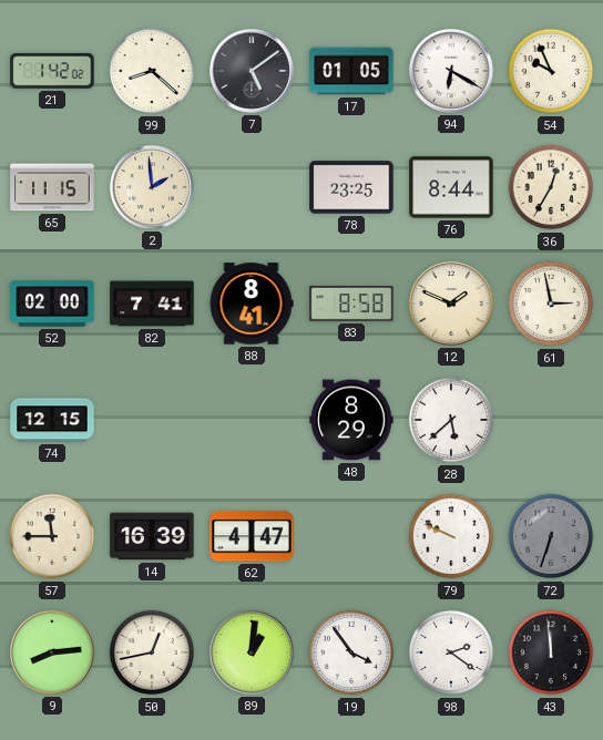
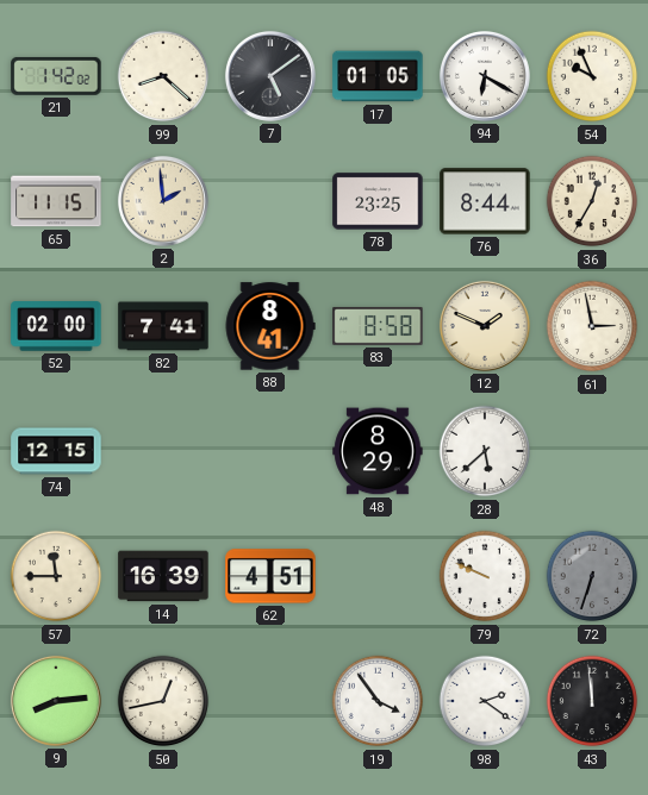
62: 4:47 -> 4:51 (270, 576)
89: 1:01 -> none (252, 652)
